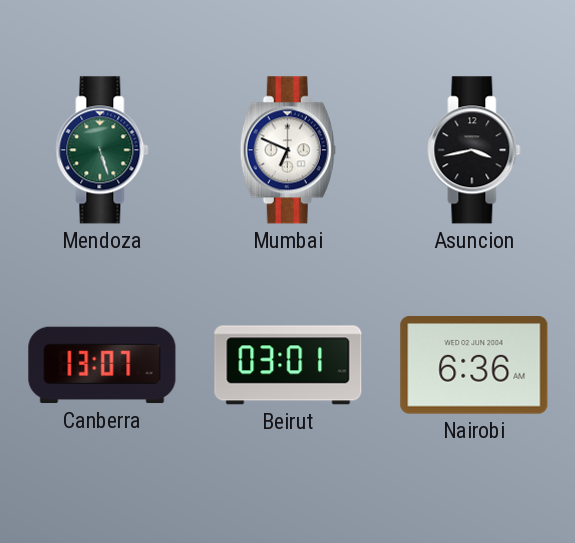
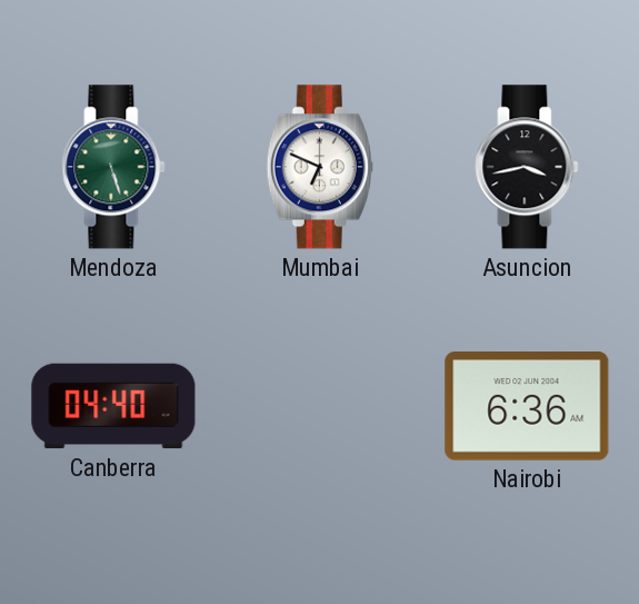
Canberra: 13:07 -> 04:40 (113, 406)
Beirut: 03:01 -> none (288, 365)
